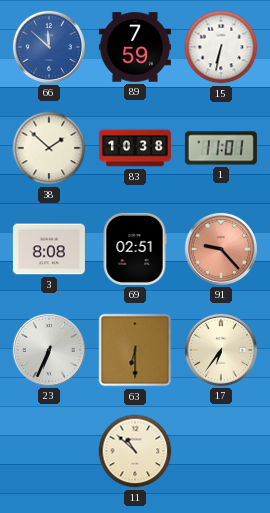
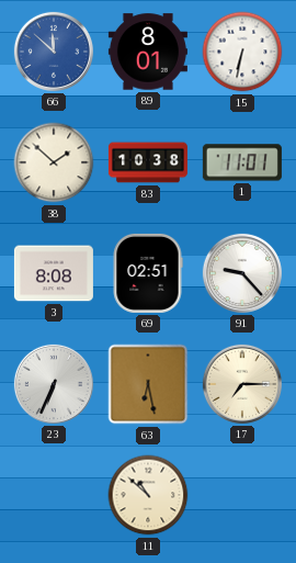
89: 7:59 -> 8:01 (148, 52)
91 dial: salmon -> white (242, 273)
63: 6:30 -> 6:28 (148, 384)
17: 6:36 -> 7:15 (242, 384)
